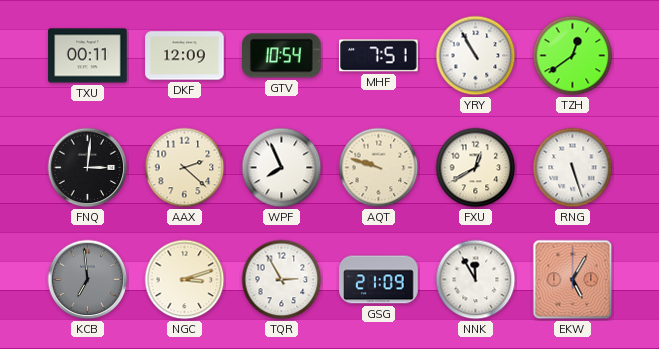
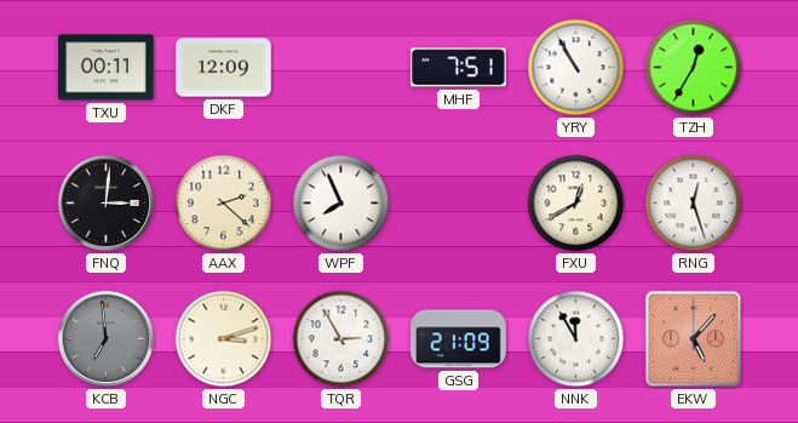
GTV: 10:54 -> none (282, 56)
TZH: 12:39 -> 12:35 (694, 68)
AQT: 9:48 -> none (379, 168)
RNG: 5:27 -> 12:27 (694, 204)
EKW: 5:05 -> 5:07 (694, 339)
